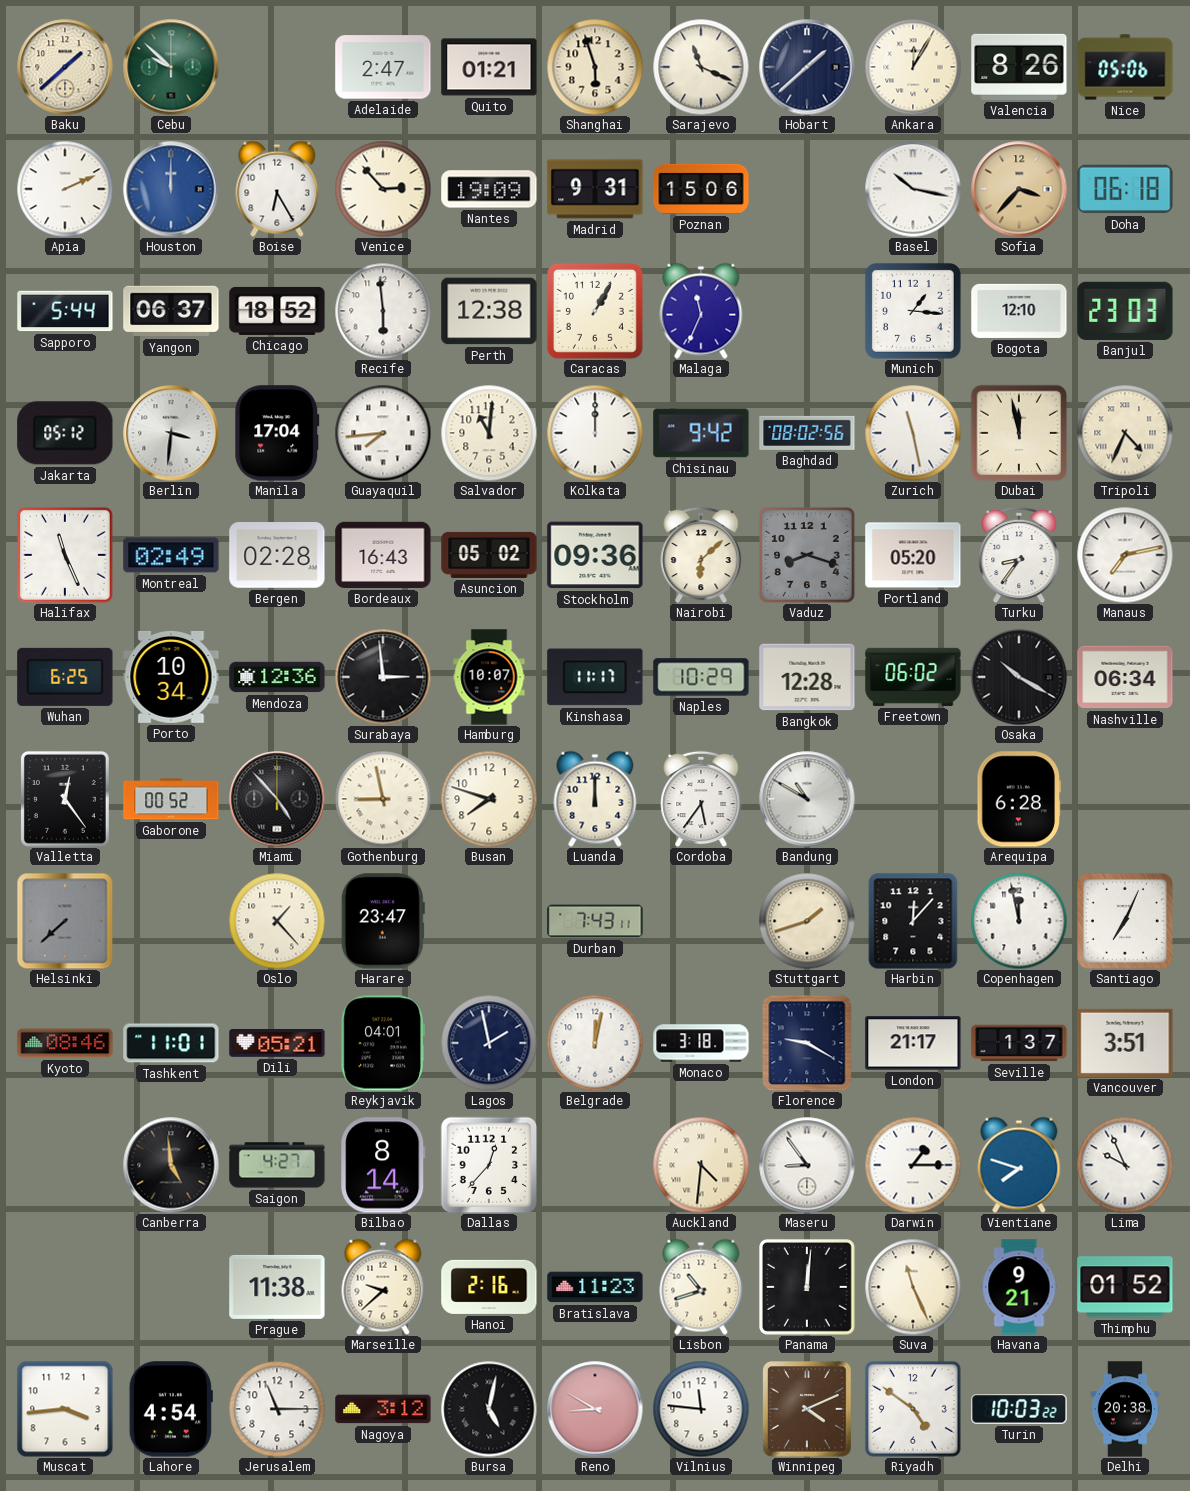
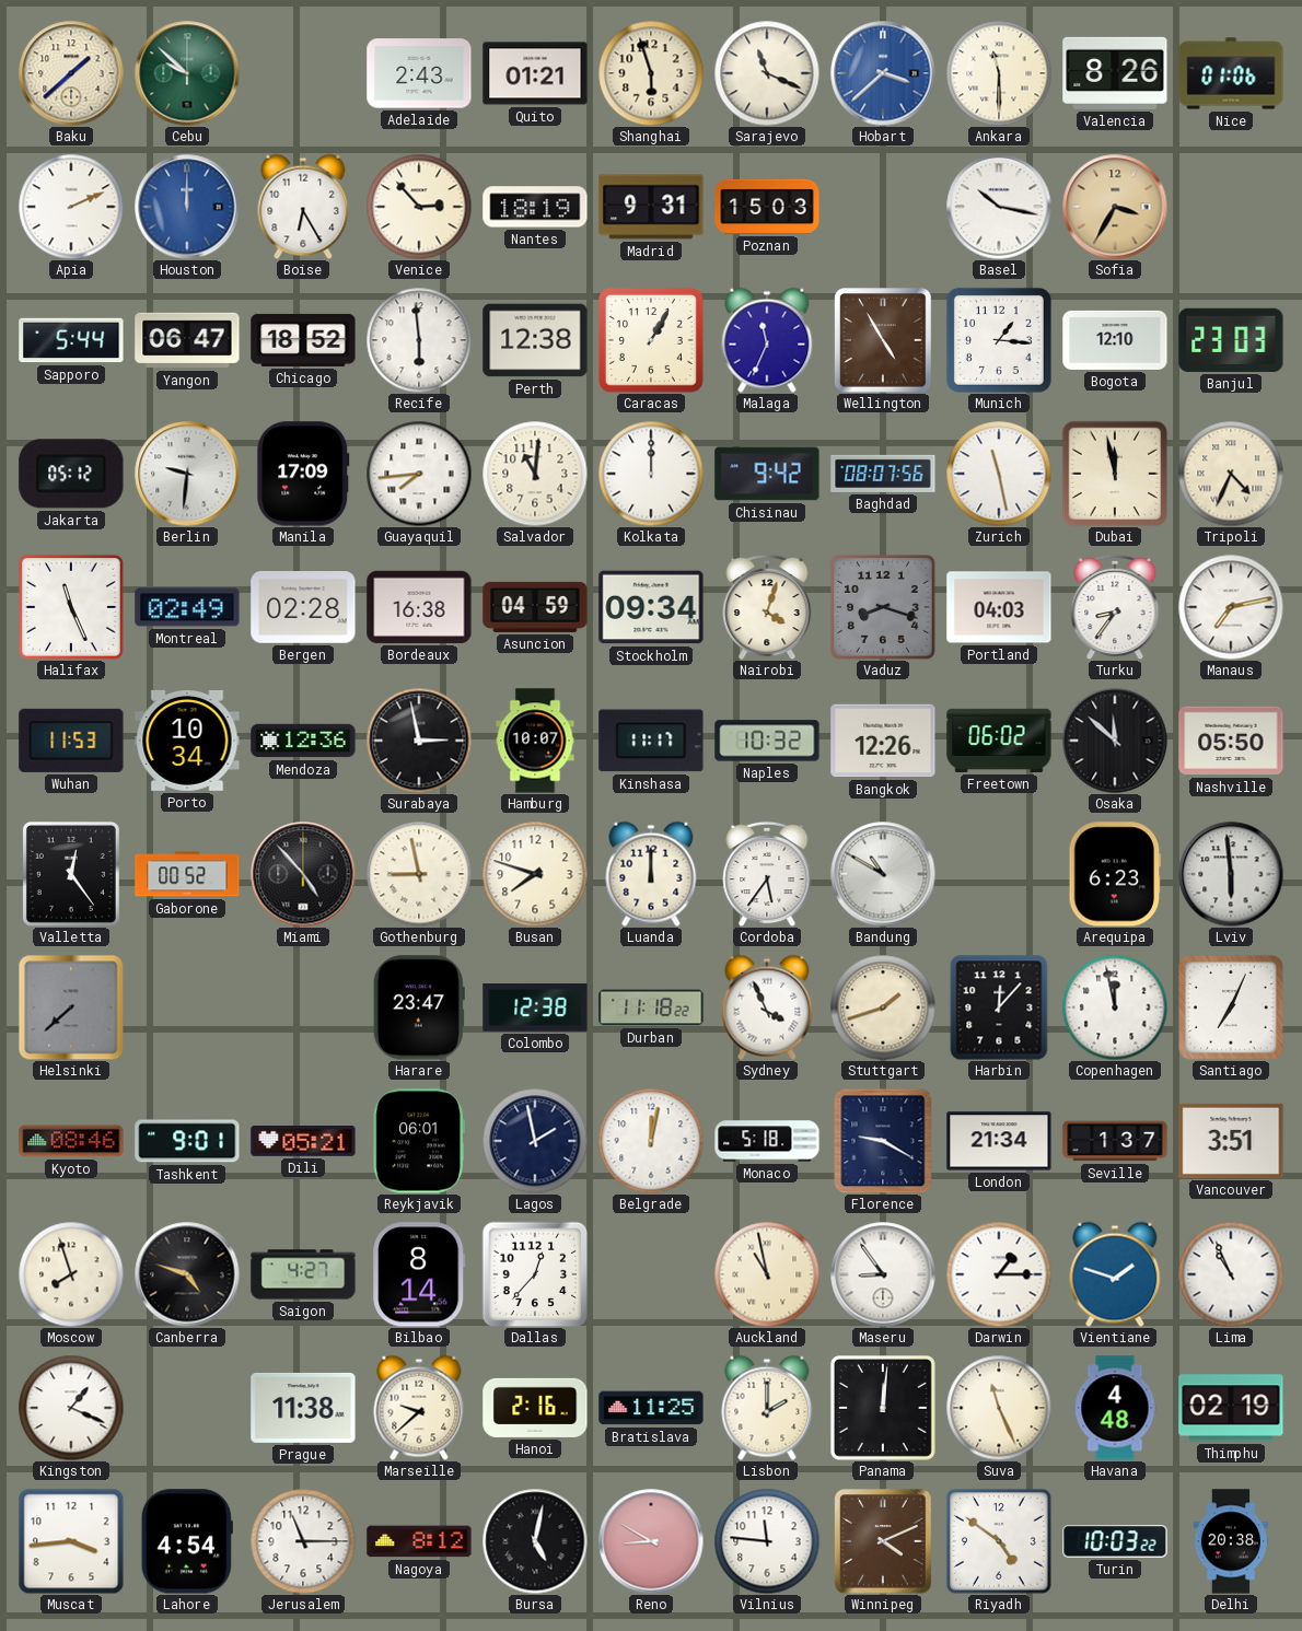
Adelaide: 2:47 -> 2:43 (419, 73)
Hobart: 1:38 -> 3:38 (883, 73)
Hobart dial: navy -> blue (883, 73)
Ankara: 12:05 -> 11:30 (999, 73)
Nice: 05:06 -> 01:06 (1231, 73)
Nantes: 19:09 -> 18:19 (535, 207)
Poznan: 15:06 -> 15:03 (767, 207)
Sofia: 3:37 -> 3:35 (1115, 207)
Doha: 06:18 -> none (1125, 189)
Yangon: 06:37 -> 06:47 (187, 340)
Wellington: none -> 4:55 (883, 340)
Berlin: 3:31 -> 9:31 (187, 474)
Manila: 17:04 -> 17:09 (303, 474)
Baghdad: 08:02 -> 08:07 (883, 474)
Bordeaux: 16:43 -> 16:38 (419, 607)
Asuncion: 05:02 -> 04:59 (535, 607)
Stockholm: 09:36 -> 09:34 (651, 607)
Nairobi: 6:08 -> 4:03 (767, 607)
Portland: 05:20 -> 04:03 (999, 607)
Wuhan: 6:25 -> 11:53 (71, 741)
Surabaya: 2:59 -> 2:58 (419, 741)
Naples: 10:29 -> 10:32 (767, 741)
Bangkok: 12:28 -> 12:26 (883, 741)
Osaka: 10:20 -> 11:52 (1115, 741)
Nashville: 06:34 -> 05:50 (1231, 741)
Arequipa: 6:28 -> 6:23 (1115, 874)
Lviv: none -> 5:59 (1231, 874)
Oslo: 1:23 -> none (277, 921)
Colombo: none -> 12:38 (535, 1007)
Durban: 7:43 -> 11:18 (651, 1007)
Sydney: none -> 3:56 (767, 1007)
Tashkent: 11:01 -> 9:01 (187, 1141)
Reykjavik: 04:01 -> 06:01 (419, 1141)
Monaco: 3:18 -> 5:18 (767, 1141)
London: 21:17 -> 21:34 (999, 1141)
Moscow: none -> 7:57 (71, 1274)
Canberra: 4:59 -> 4:48 (187, 1274)
Auckland: 4:31 -> 10:58 (767, 1274)
Vientiane: 7:48 -> 1:48 (1115, 1274)
Lima: 9:56 -> 10:56 (1231, 1274)
Kingston: none -> 1:19 (71, 1408)
Bratislava: 11:23 -> 11:25 (651, 1408)
Lisbon: 10:42 -> 2:00 (767, 1408)
Havana: 9:21 -> 4:48 (1115, 1408)
Thimphu: 01:52 -> 02:19 (1231, 1408)
Nagoya: 3:12 -> 8:12 (419, 1541)
